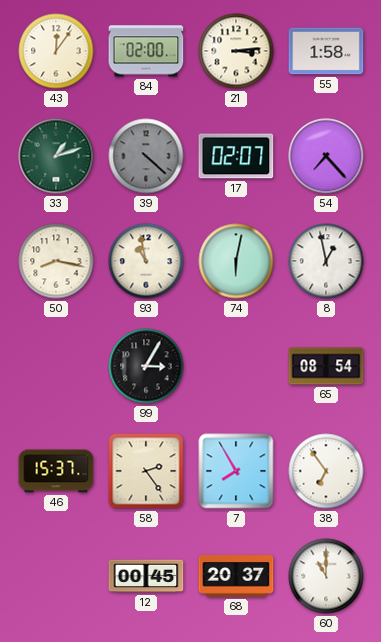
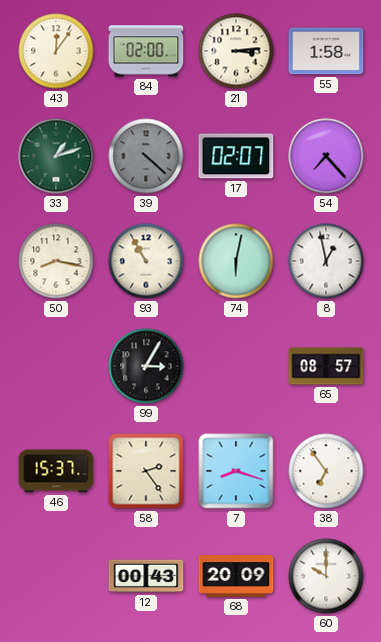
93: 10:58 -> 10:55 (146, 261)
65: 08:54 -> 08:57 (326, 366)
7: 7:55 -> 8:18 (236, 471)
12: 00:45 -> 00:43 (146, 576)
68: 20:37 -> 20:09 (236, 576)
60: 11:00 -> 10:00 (326, 576)
